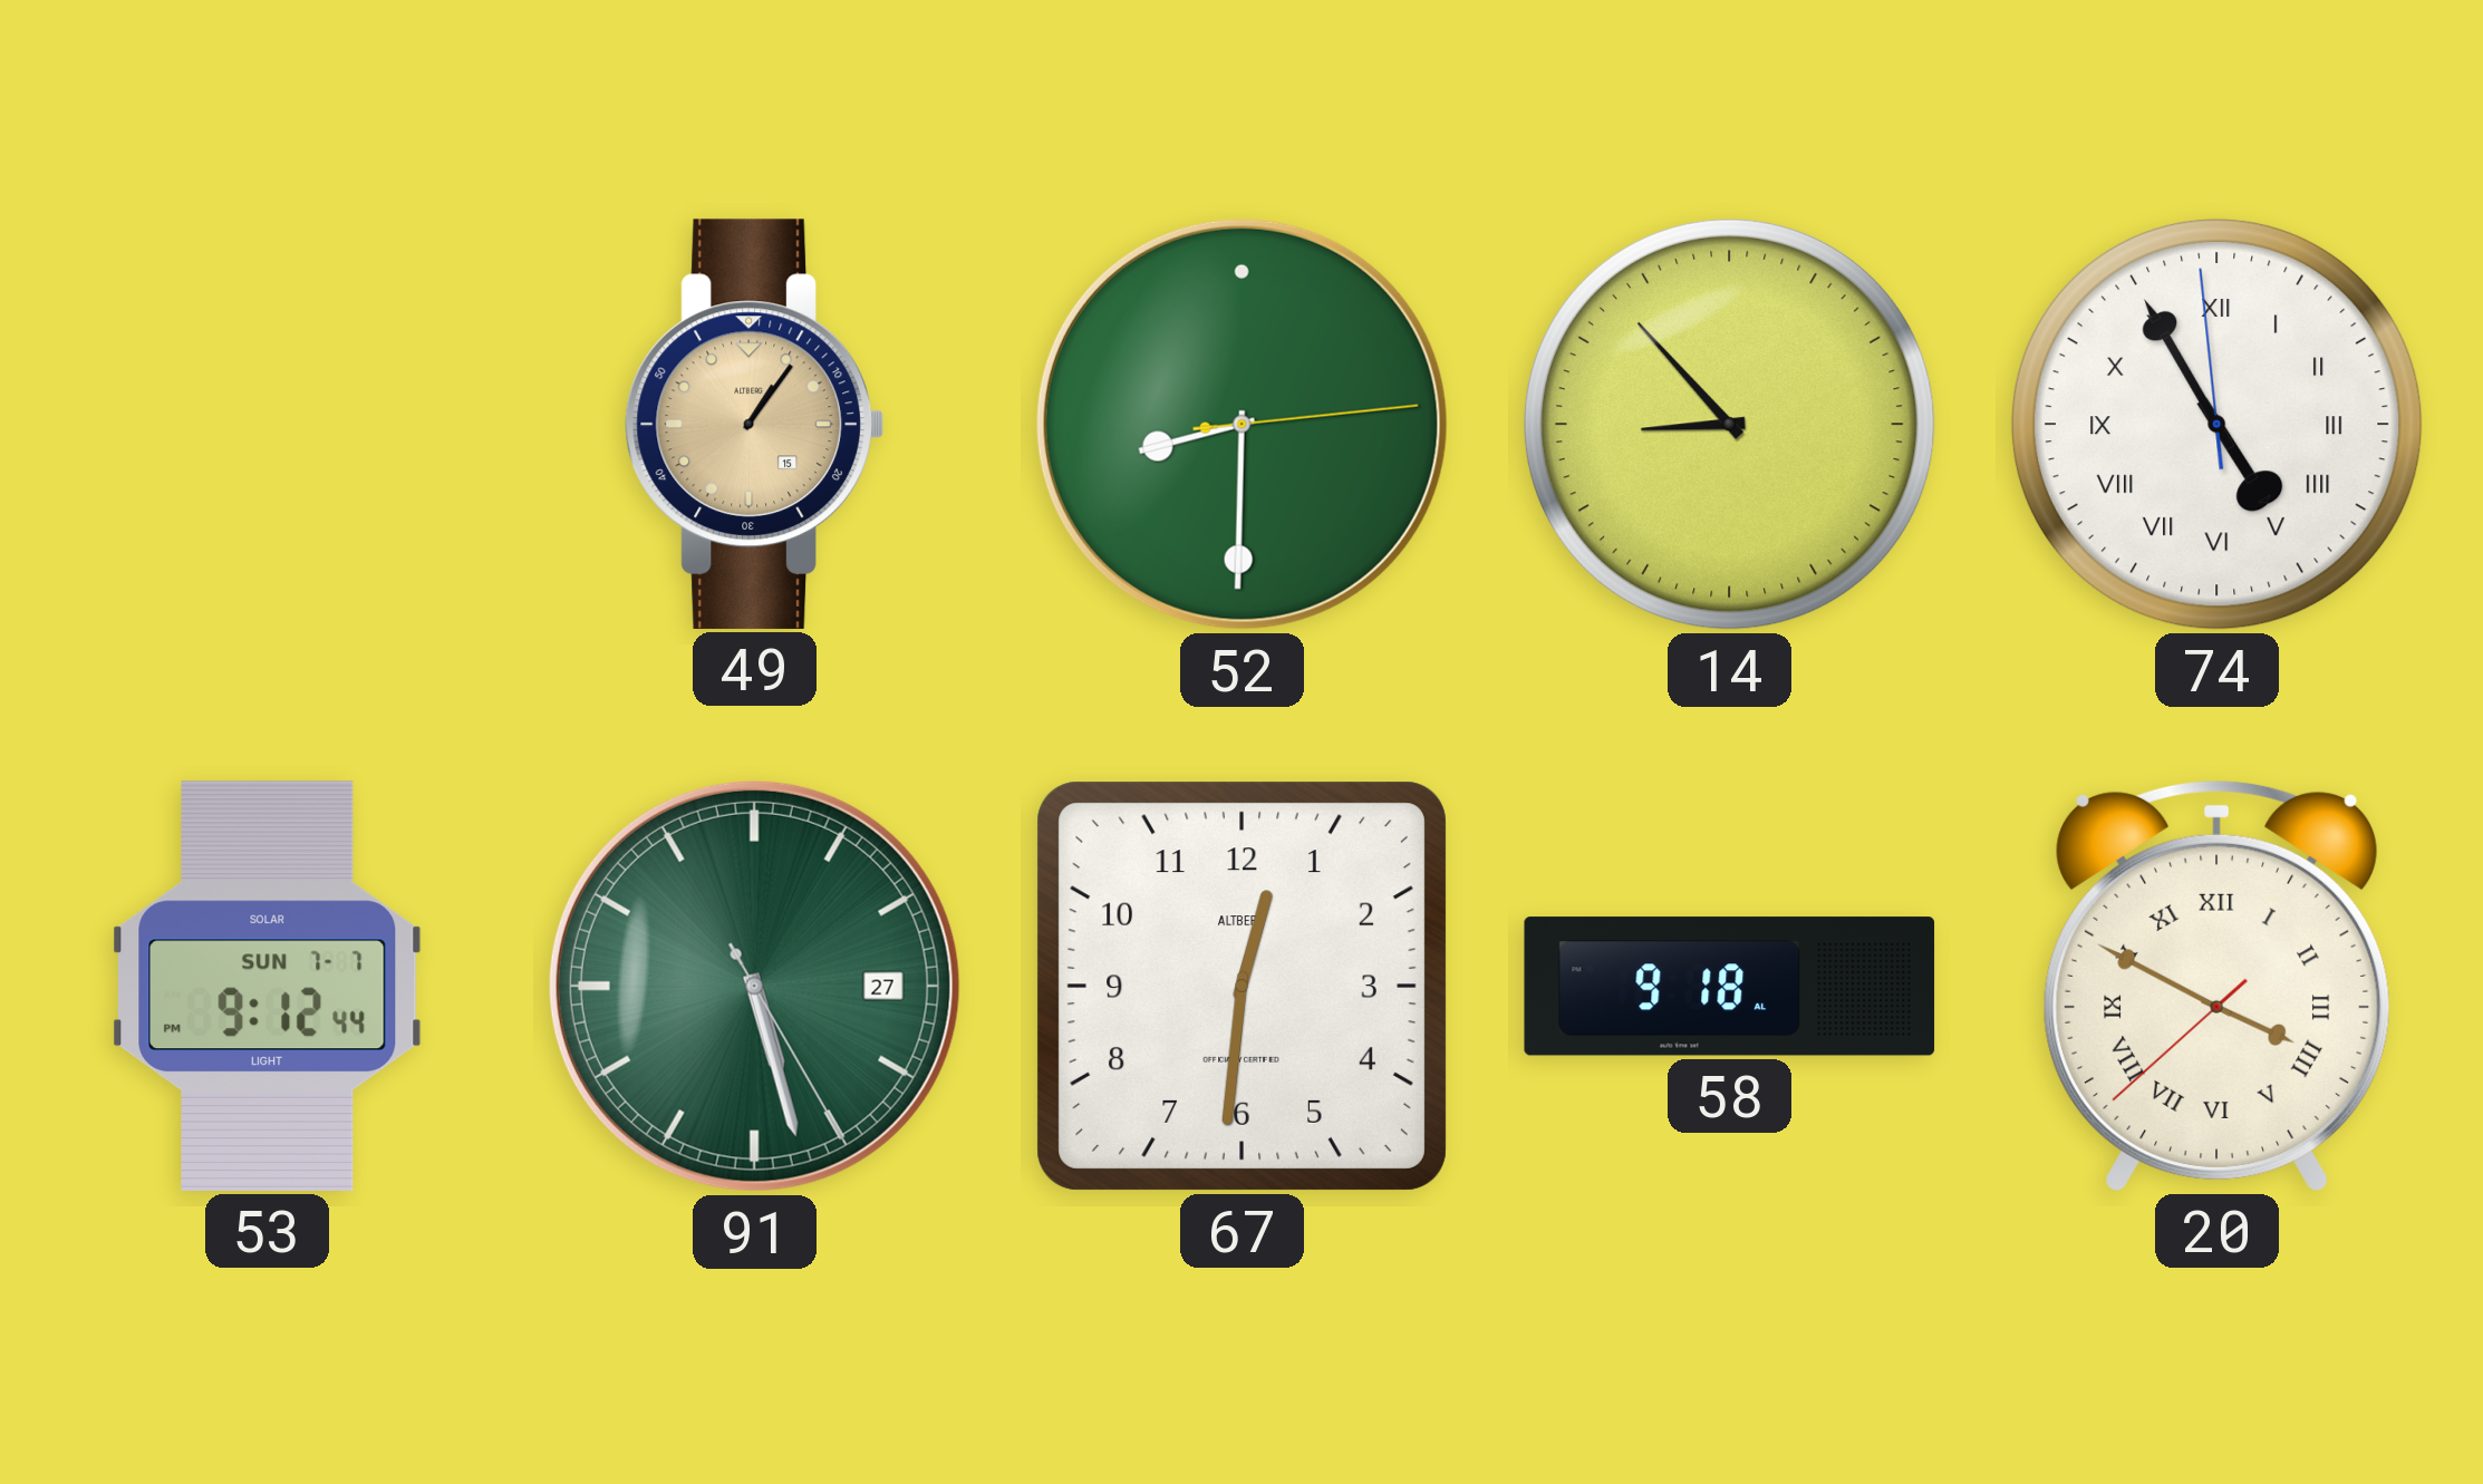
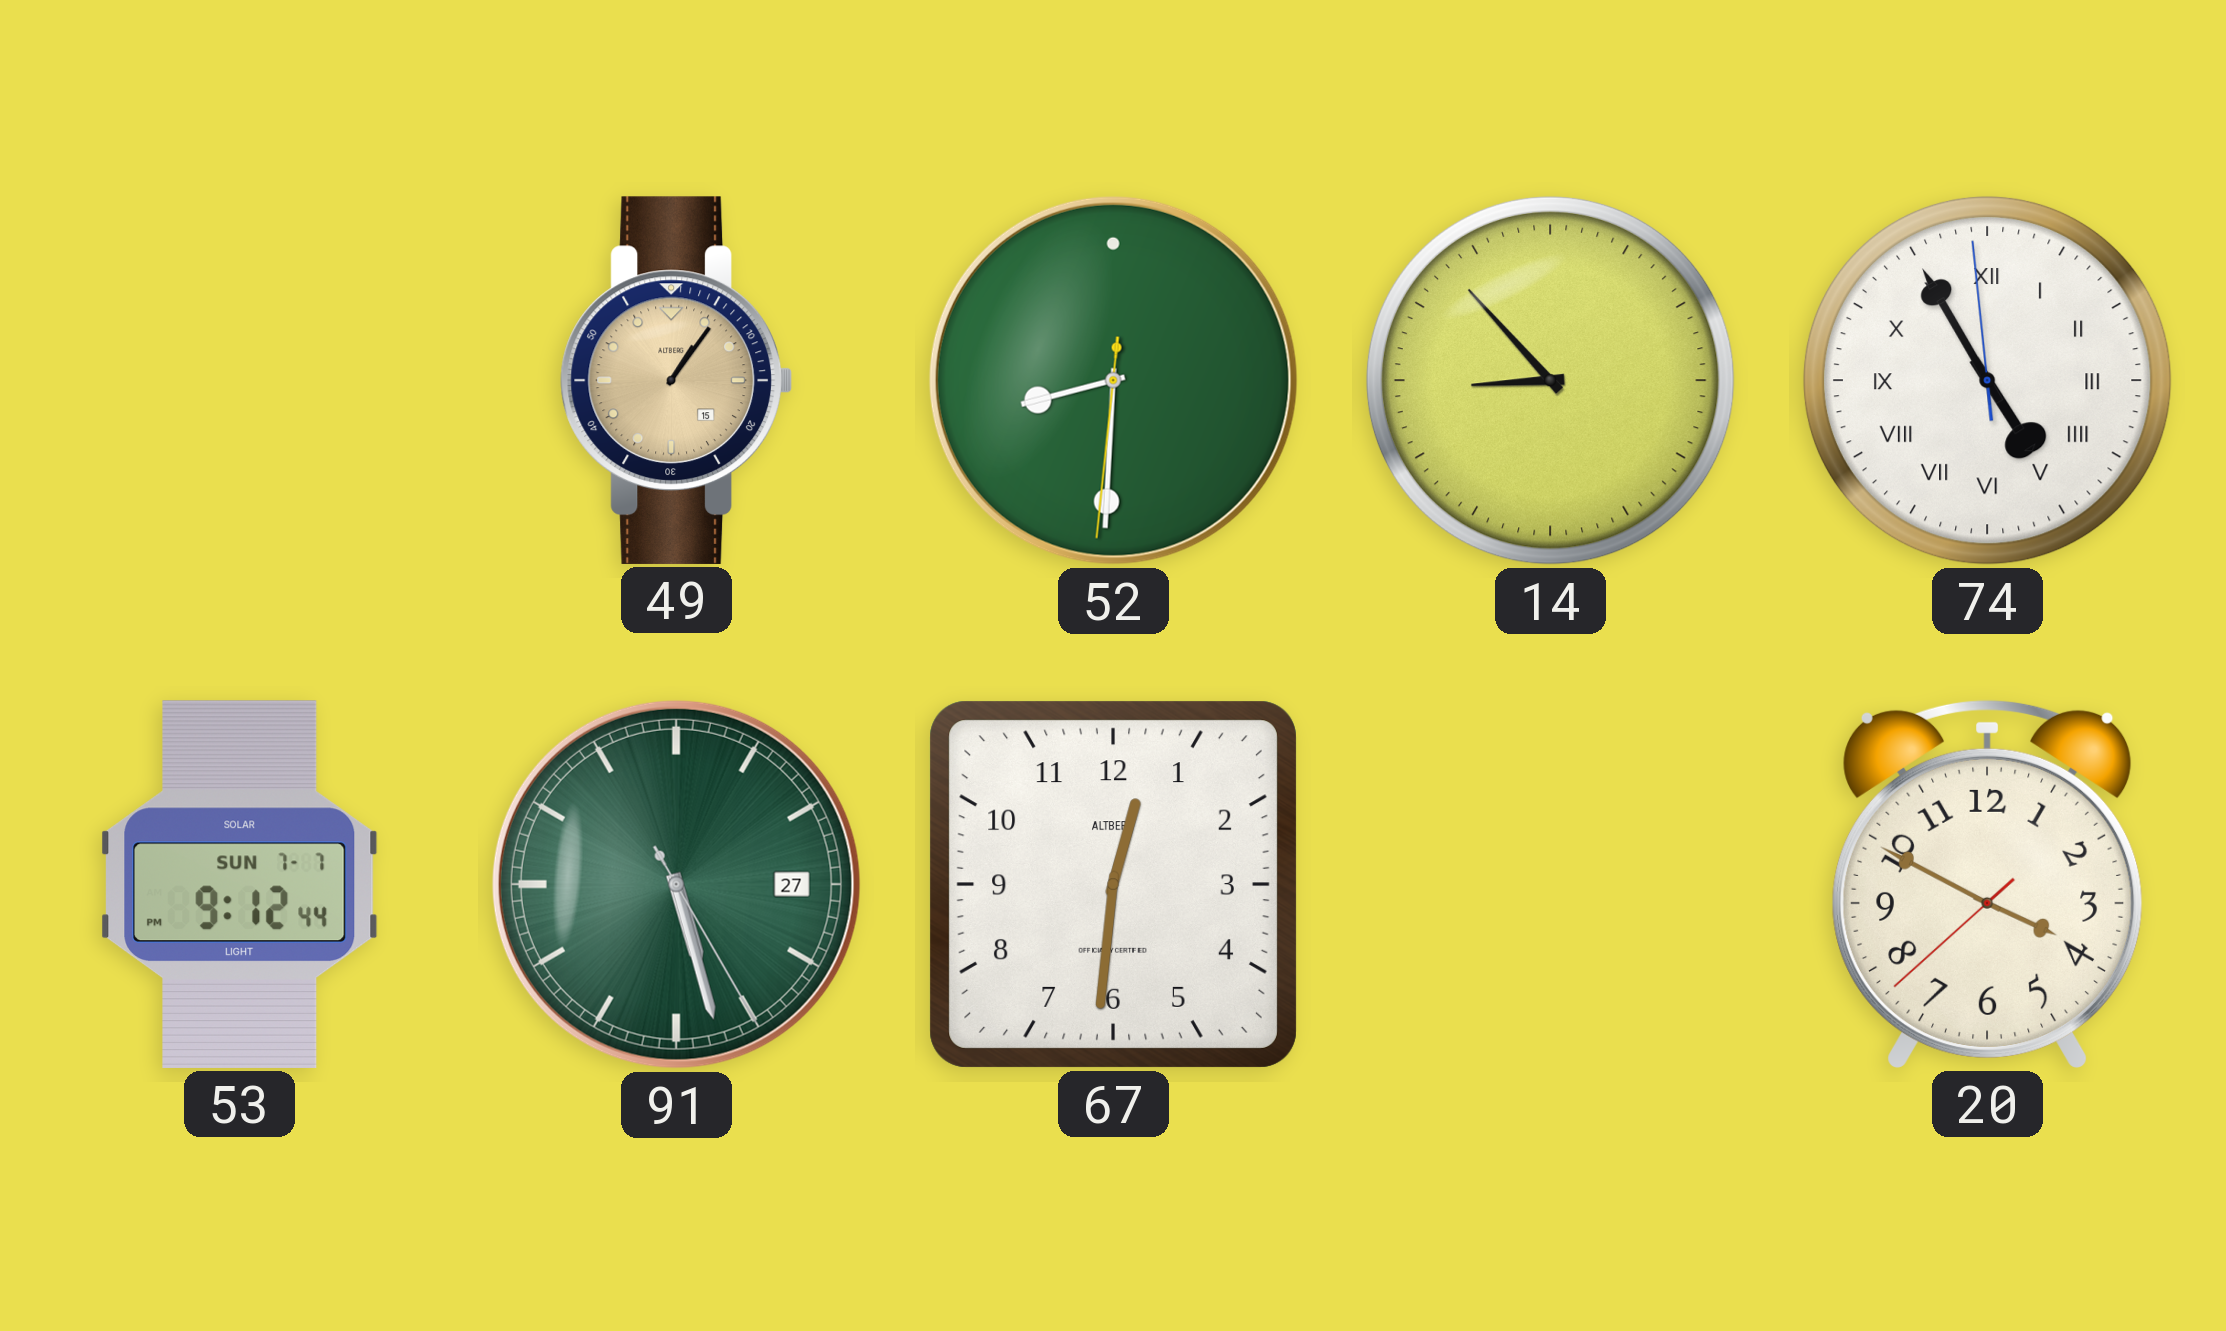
52: 8:30:14 -> 8:30:31 (1113, 380)
58: 9:18 -> none (1730, 987)
20 numerals: Roman -> Arabic (1988, 884)
